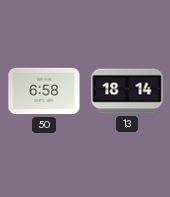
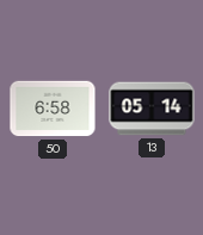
13: 18:14 -> 05:14 (152, 109)
